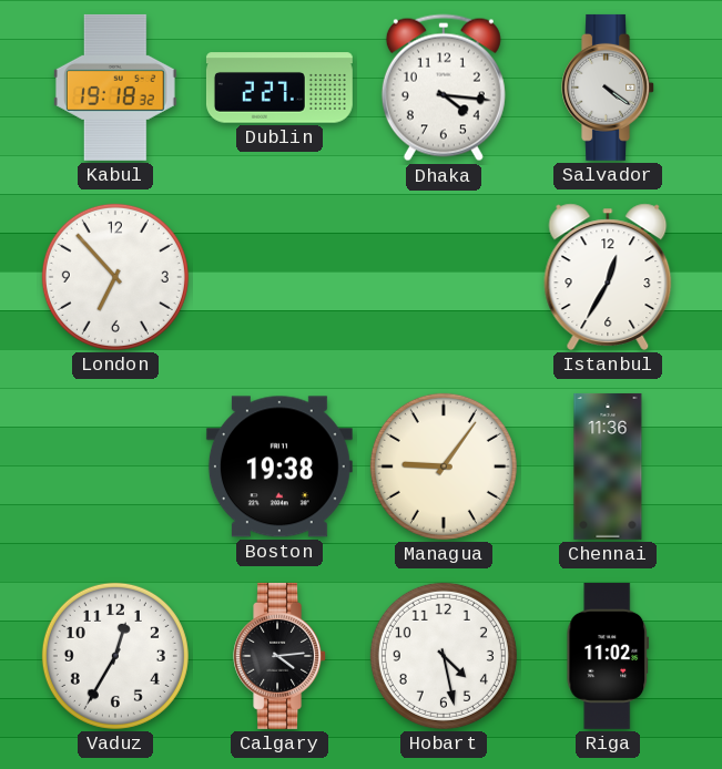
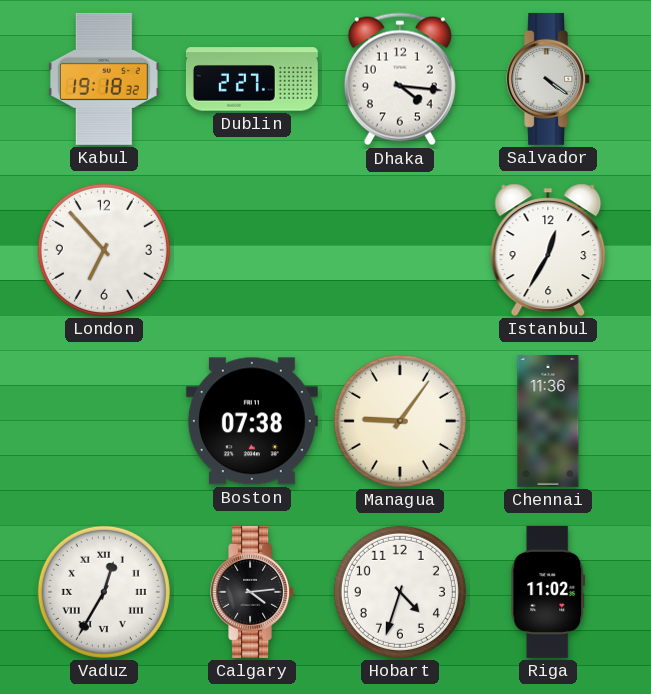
Boston: 19:38 -> 07:38 (252, 421)
Vaduz numerals: Arabic -> Roman (104, 592)
Hobart: 4:28 -> 4:33 (400, 592)
